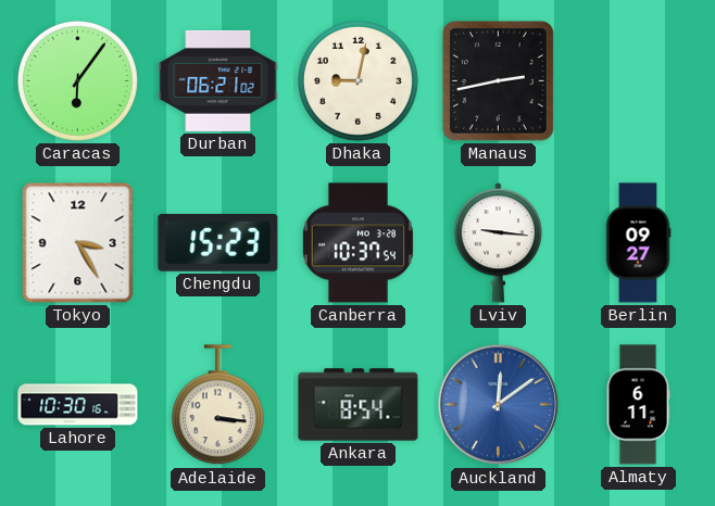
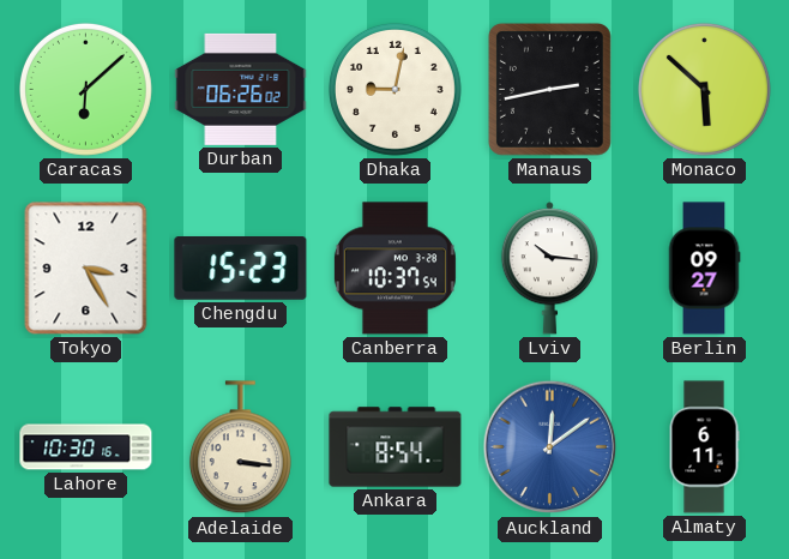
Caracas: 6:06 -> 6:08 (85, 89)
Durban: 06:21 -> 06:26 (241, 89)
Monaco: none -> 5:52 (704, 89)
Lviv: 9:16 -> 10:16 (549, 269)
